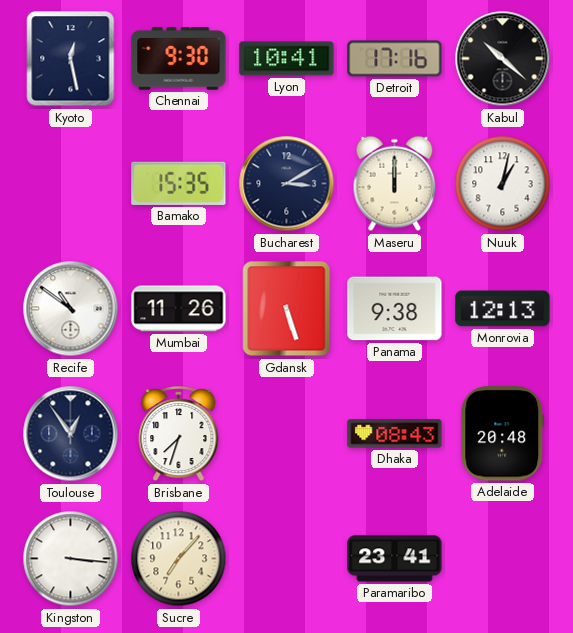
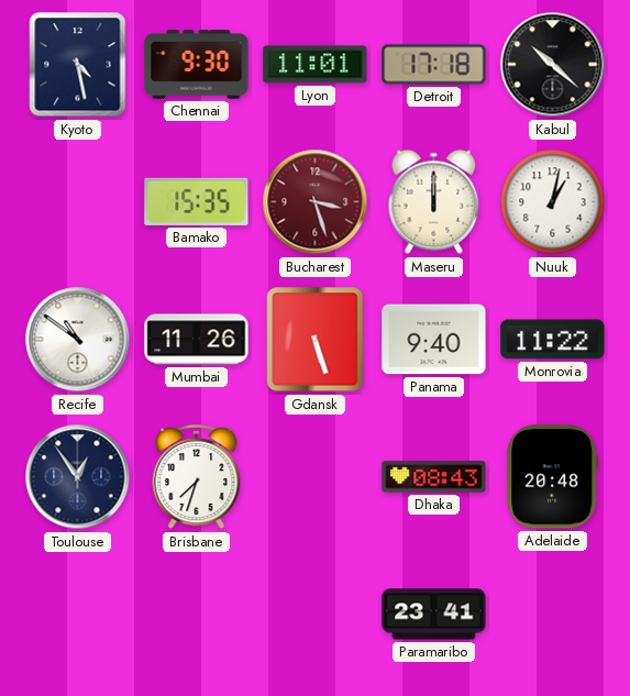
Kyoto: 12:28 -> 4:28 (78, 65)
Lyon: 10:41 -> 11:01 (316, 65)
Detroit: 17:16 -> 17:18 (434, 65)
Bucharest: 3:10 -> 3:27 (316, 202)
Bucharest dial: navy -> burgundy (316, 202)
Panama: 9:38 -> 9:40 (434, 340)
Monrovia: 12:13 -> 11:22 (553, 340)
Kingston: 3:16 -> none (71, 559)
Sucre: 7:07 -> none (179, 559)
